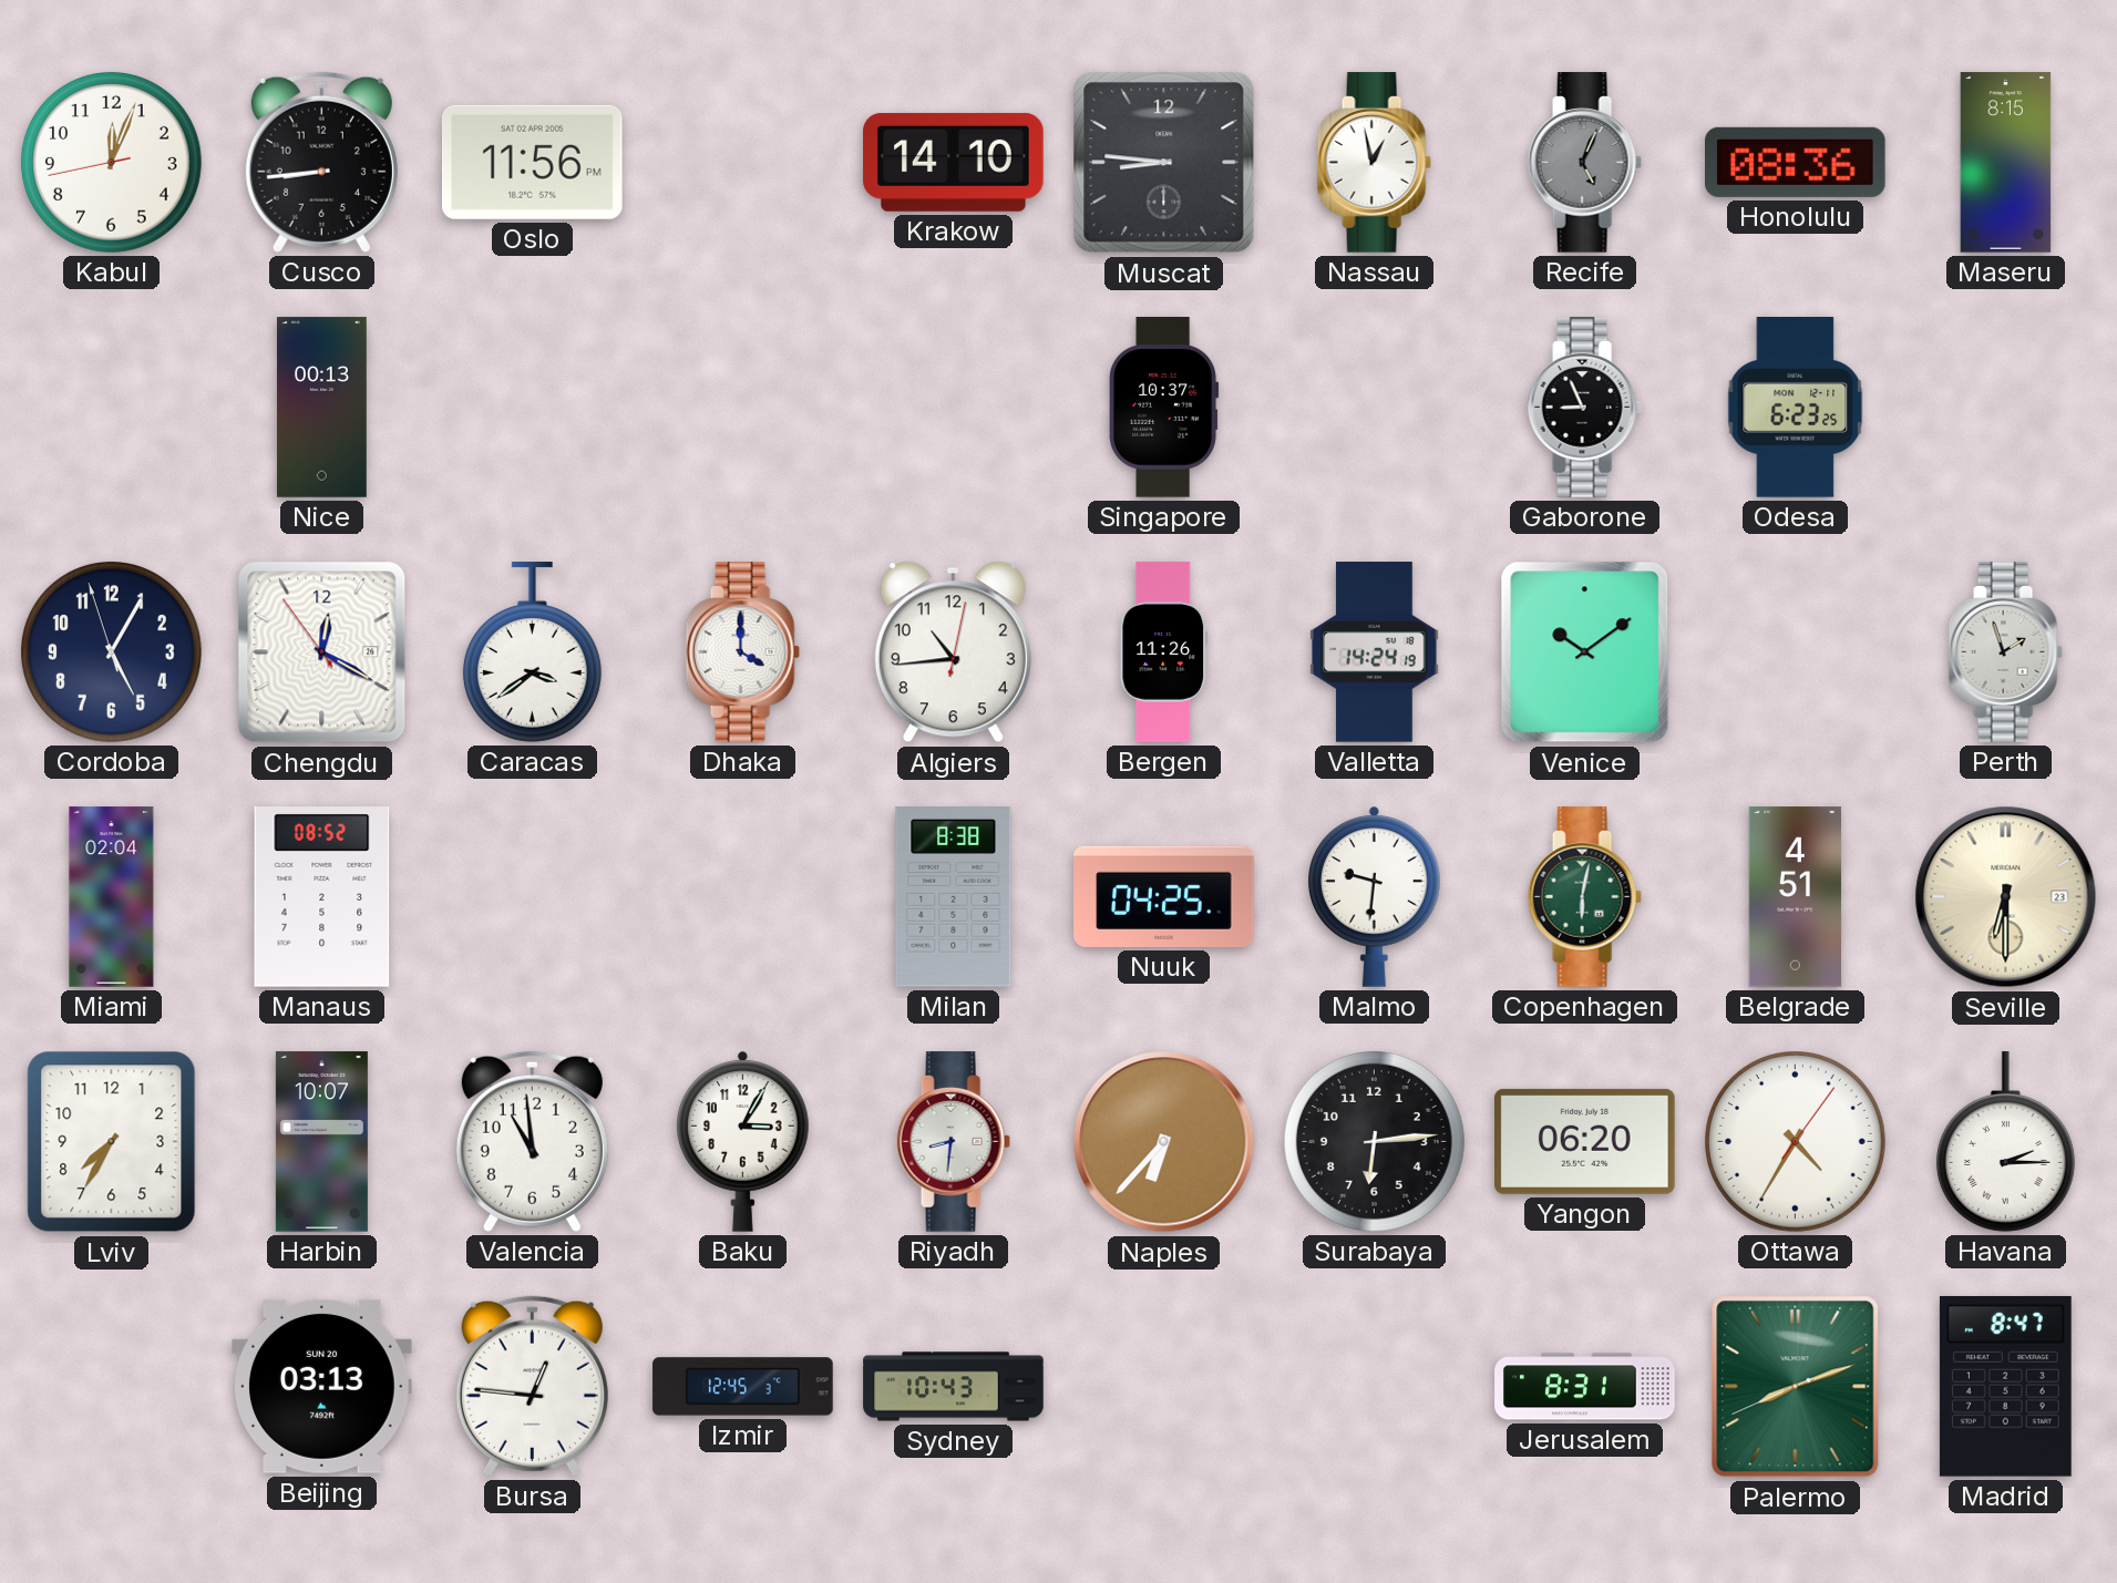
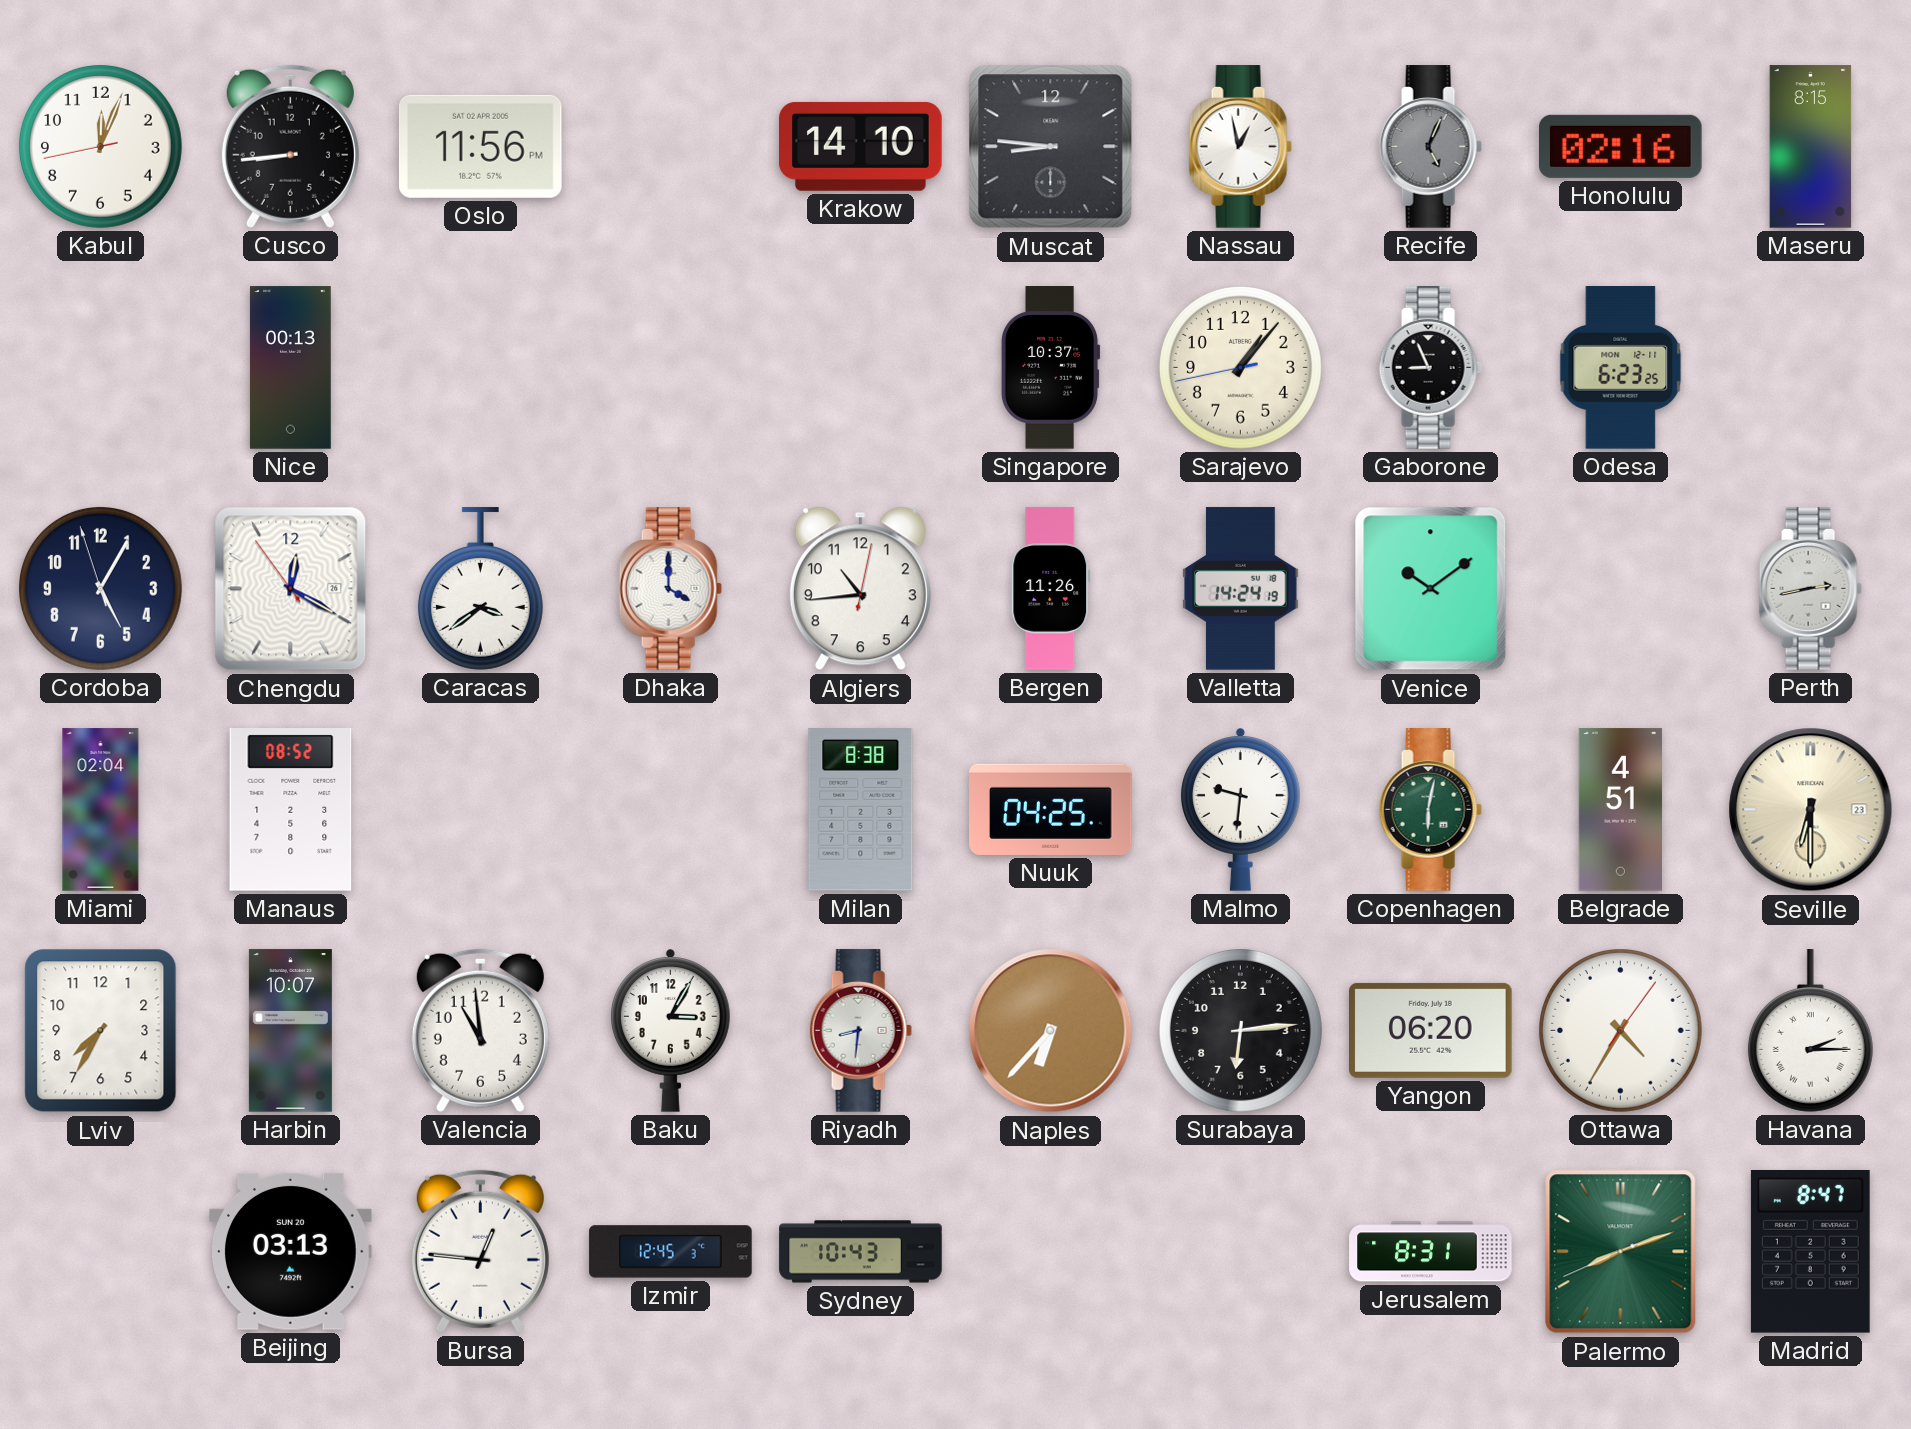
Honolulu: 08:36 -> 02:16 (1621, 146)
Sarajevo: none -> 1:06 (1240, 367)
Perth: 1:57 -> 2:43 (1810, 589)
